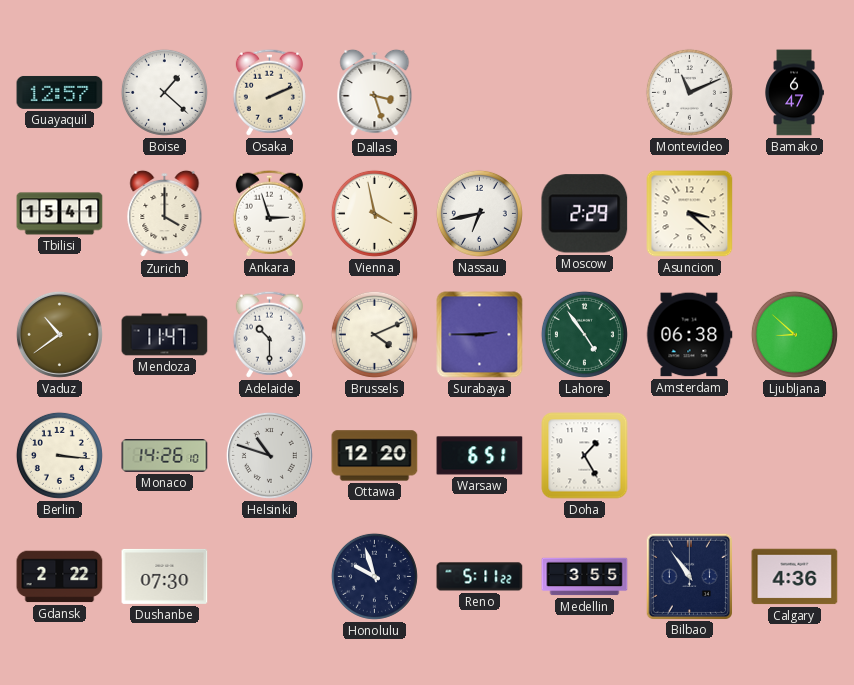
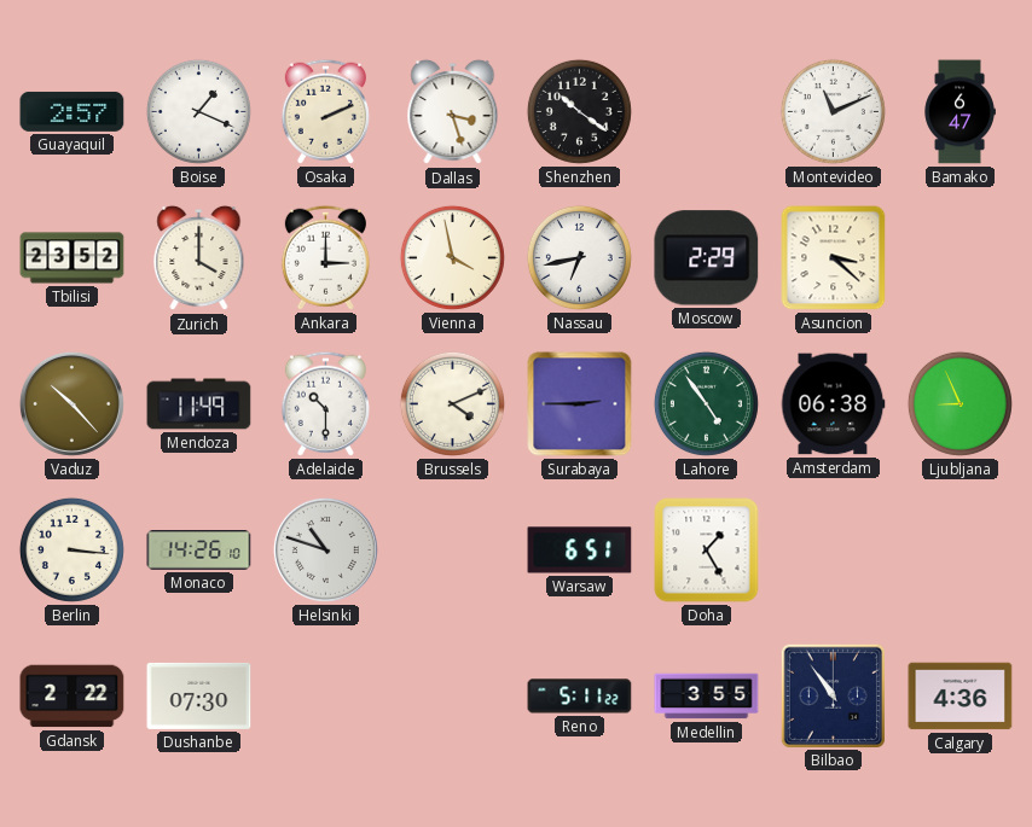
Guayaquil: 12:57 -> 2:57 (73, 111)
Boise: 1:22 -> 1:19 (198, 111)
Shenzhen: none -> 10:21 (579, 111)
Tbilisi: 15:41 -> 23:52 (73, 258)
Ankara: 2:57 -> 3:00 (325, 257)
Vaduz: 10:39 -> 10:23 (71, 403)
Mendoza: 11:47 -> 11:49 (199, 404)
Ljubljana: 8:52 -> 8:56 (959, 403)
Ottawa: 12:20 -> none (375, 456)
Honolulu: 9:57 -> none (374, 576)
